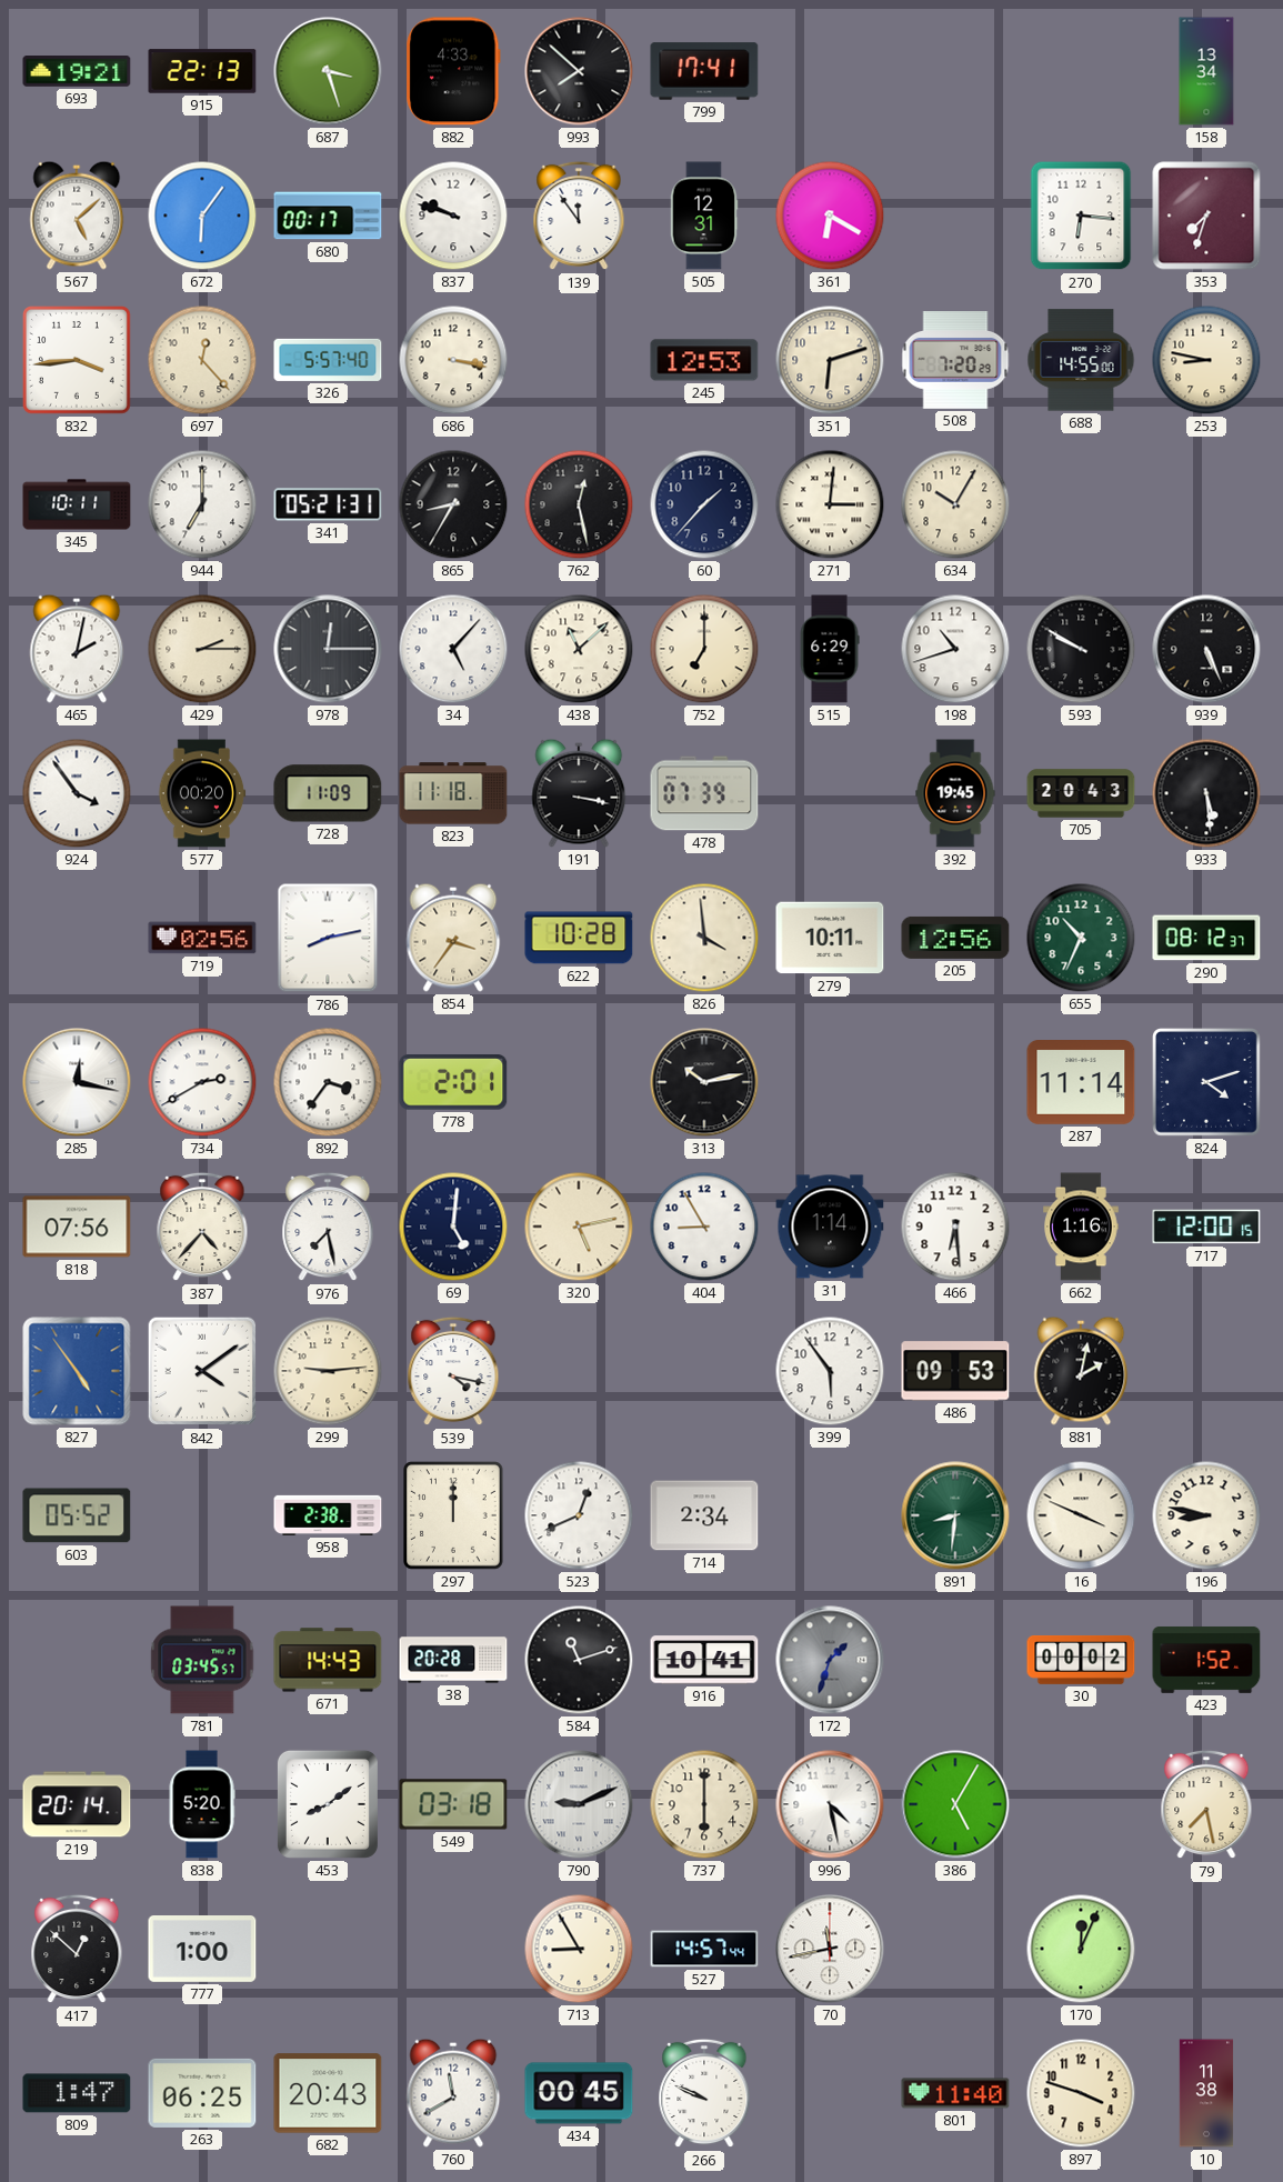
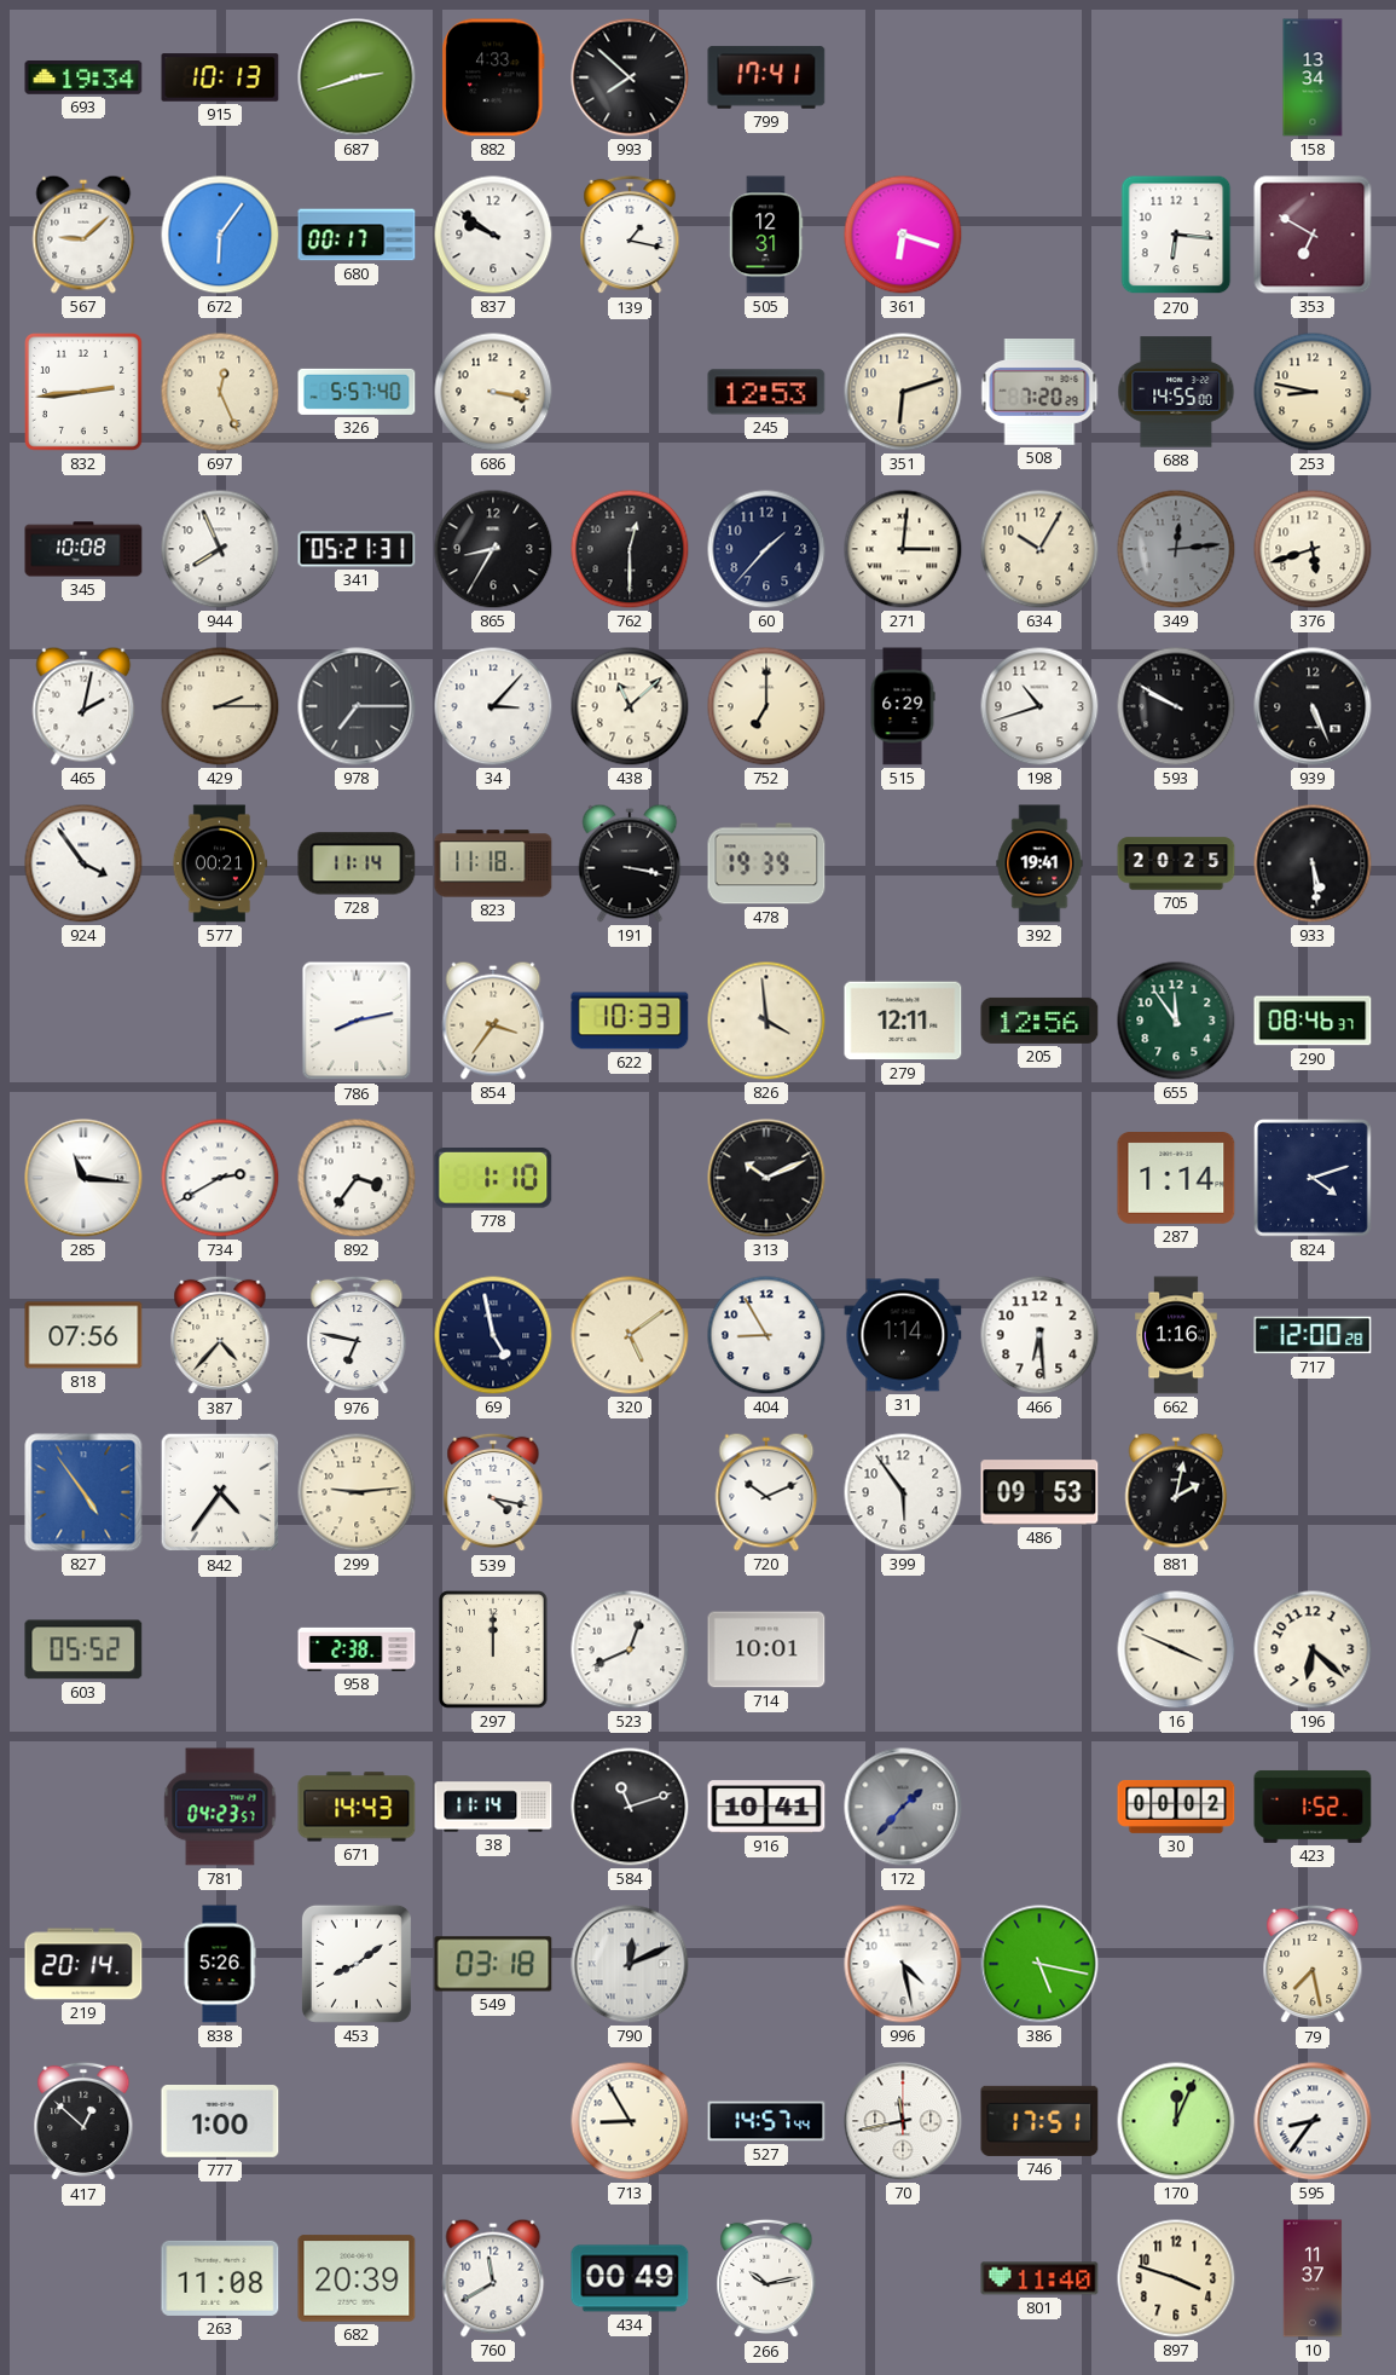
693: 19:21 -> 19:34 (83, 79)
915: 22:13 -> 10:13 (220, 77)
687: 3:27 -> 2:42 (357, 77)
567: 5:08 -> 9:08 (83, 235)
837: 9:48 -> 9:51 (493, 235)
139: 11:54 -> 1:17 (630, 235)
361: 6:20 -> 6:18 (903, 235)
353: 7:33 -> 6:50 (1313, 235)
832: 3:44 -> 2:44 (85, 393)
697: 12:23 -> 12:26 (220, 392)
345: 10:11 -> 10:08 (83, 549)
944: 7:00 -> 7:56 (220, 549)
762: 12:28 -> 12:30 (630, 549)
349: none -> 12:14 (1176, 549)
376: none -> 5:42 (1313, 549)
978: 12:15 -> 7:15 (357, 706)
34: 5:07 -> 3:07 (493, 706)
577: 00:20 -> 00:21 (220, 863)
728: 11:09 -> 11:14 (357, 863)
478: 07:39 -> 19:39 (766, 863)
392: 19:45 -> 19:41 (1039, 863)
705: 20:43 -> 20:25 (1176, 863)
719: 02:56 -> none (202, 938)
622: 10:28 -> 10:33 (630, 1021)
279: 10:11 -> 12:11 (903, 1021)
655: 10:34 -> 11:54 (1176, 1021)
290: 08:12 -> 08:46 (1313, 1021)
285: 12:17 -> 11:16 (83, 1178)
778: 2:01 -> 1:10 (493, 1179)
313: 10:13 -> 10:11 (766, 1178)
287: 11:14 -> 1:14 (1176, 1179)
976: 7:28 -> 6:47 (357, 1335)
69: 5:01 -> 4:58 (493, 1335)
320: 5:13 -> 5:09 (630, 1335)
717: 12:00:15 -> 12:00:28 (1313, 1335)
842: 4:09 -> 4:36 (220, 1492)
720: none -> 10:11 (766, 1492)
714: 2:34 -> 10:01 (766, 1649)
891: 8:31 -> none (955, 1515)
196: 8:47 -> 6:22 (1313, 1649)
781: 03:45 -> 04:23 (220, 1807)
38: 20:28 -> 11:14 (493, 1807)
172: 1:33 -> 1:37 (903, 1807)
838: 5:20 -> 5:26 (220, 1964)
790: 9:11 -> 12:11 (630, 1964)
737: 6:00 -> none (704, 1804)
386: 5:05 -> 5:17 (1039, 1964)
746: none -> 17:51 (1039, 2121)
595: none -> 8:36 (1313, 2121)
809: 1:47 -> none (77, 2093)
263: 06:25 -> 11:08 (220, 2278)
682: 20:43 -> 20:39 (357, 2278)
434: 00:45 -> 00:49 (630, 2278)
266: 9:49 -> 10:13 (766, 2278)
10: 11:38 -> 11:37 (1313, 2278)
